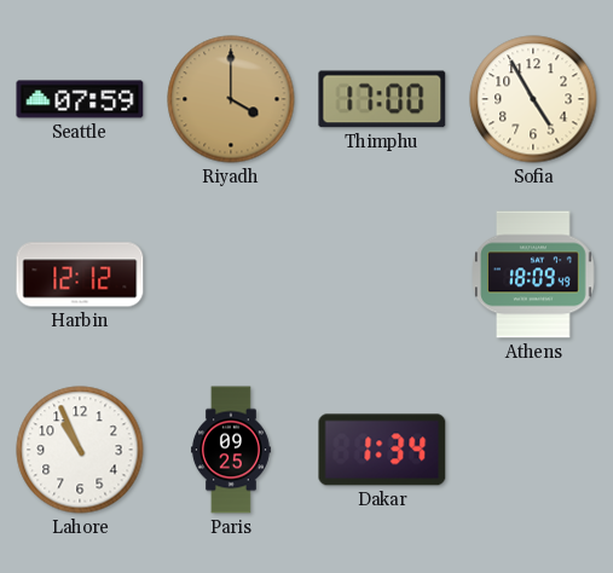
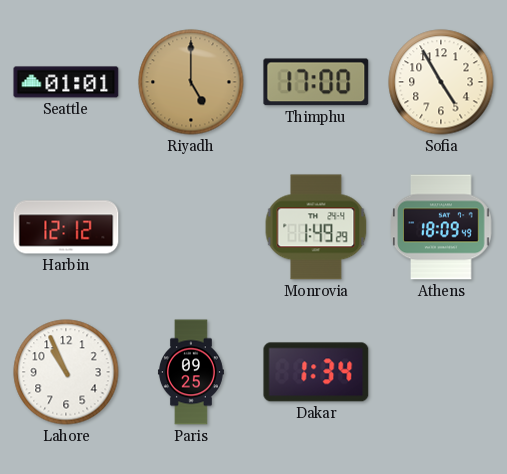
Seattle: 07:59 -> 01:01 (66, 82)
Riyadh: 4:00 -> 5:00 (191, 82)
Monrovia: none -> 1:49 (316, 227)
